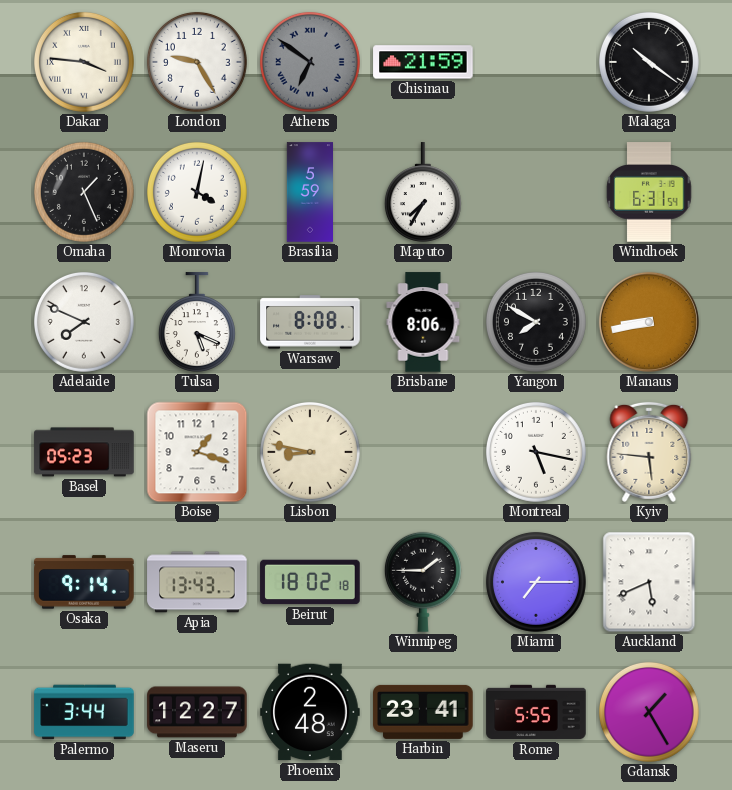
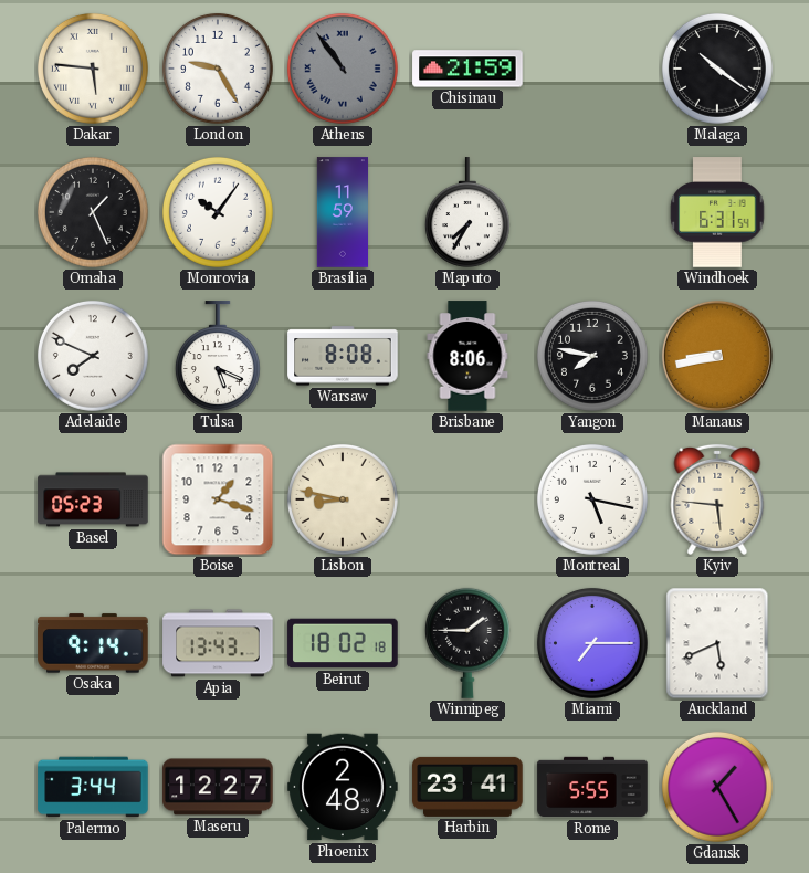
Dakar: 3:46 -> 5:46 (93, 69)
Athens: 6:51 -> 10:54 (343, 69)
Monrovia: 4:02 -> 10:06 (218, 212)
Brasilia: 5:59 -> 11:59 (342, 212)
Yangon: 7:50 -> 7:47 (592, 356)
